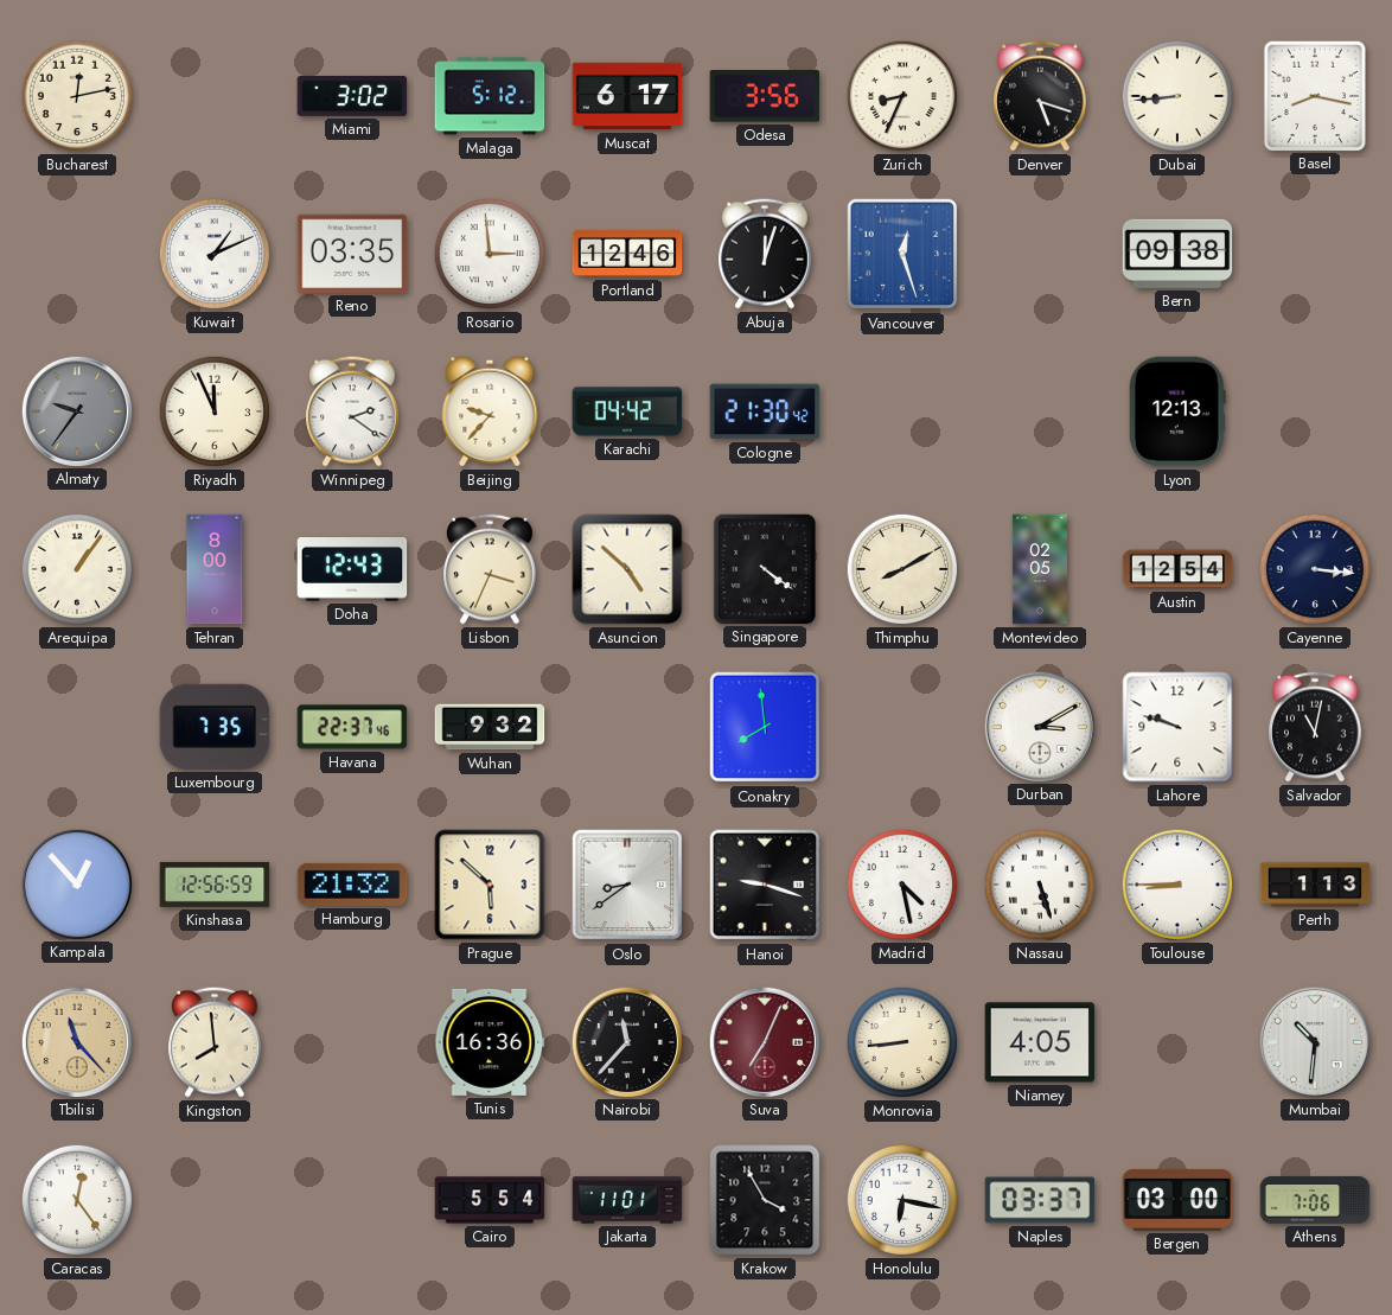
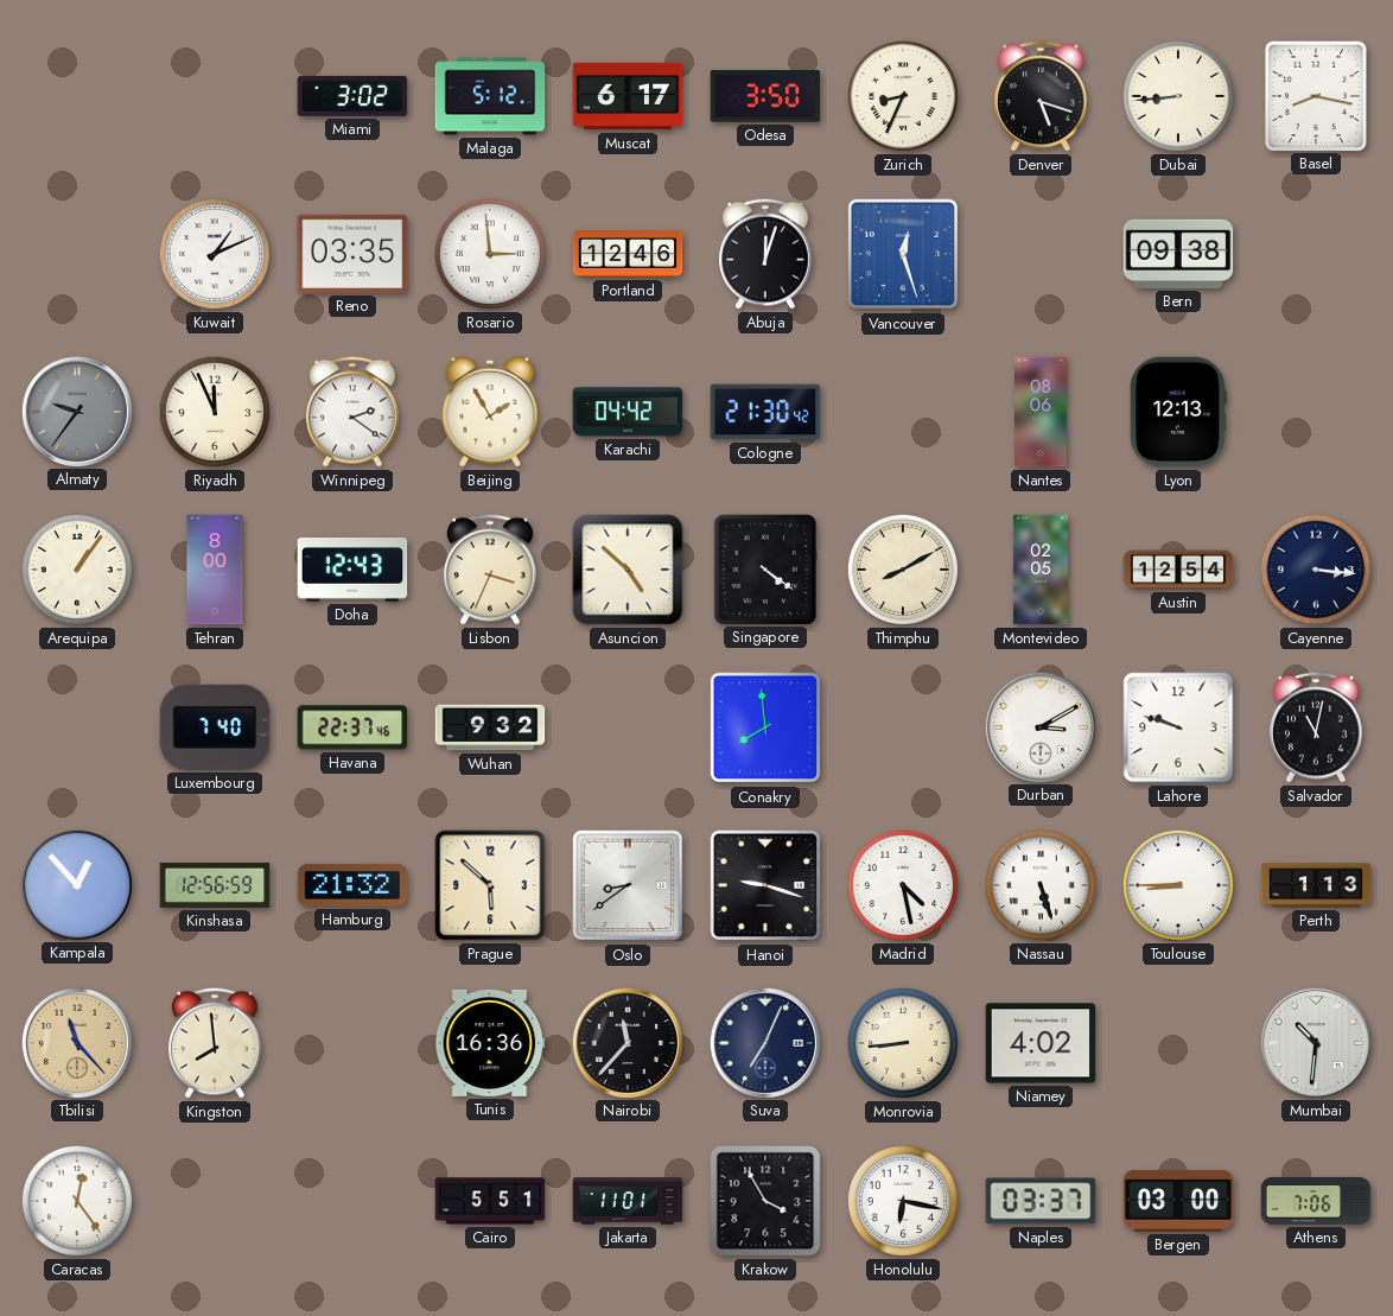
Bucharest: 12:13 -> none (77, 96)
Odesa: 3:56 -> 3:50 (765, 97)
Beijing: 9:37 -> 1:55 (490, 412)
Nantes: none -> 08:06 (1042, 412)
Luxembourg: 7:35 -> 7:40 (215, 727)
Suva dial: burgundy -> navy (764, 1042)
Niamey: 4:05 -> 4:02 (1041, 1043)
Cairo: 5:54 -> 5:51 (490, 1201)
